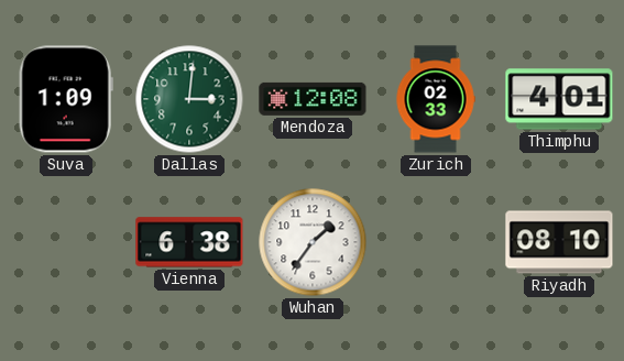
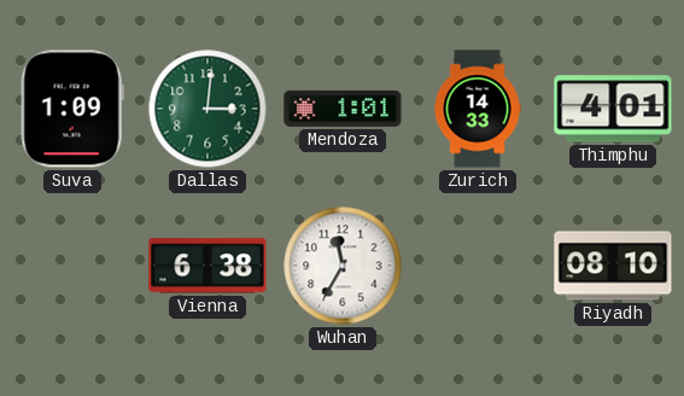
Mendoza: 12:08 -> 1:01 (343, 109)
Zurich: 02:33 -> 14:33 (478, 109)
Wuhan: 1:36 -> 11:35 (343, 266)
